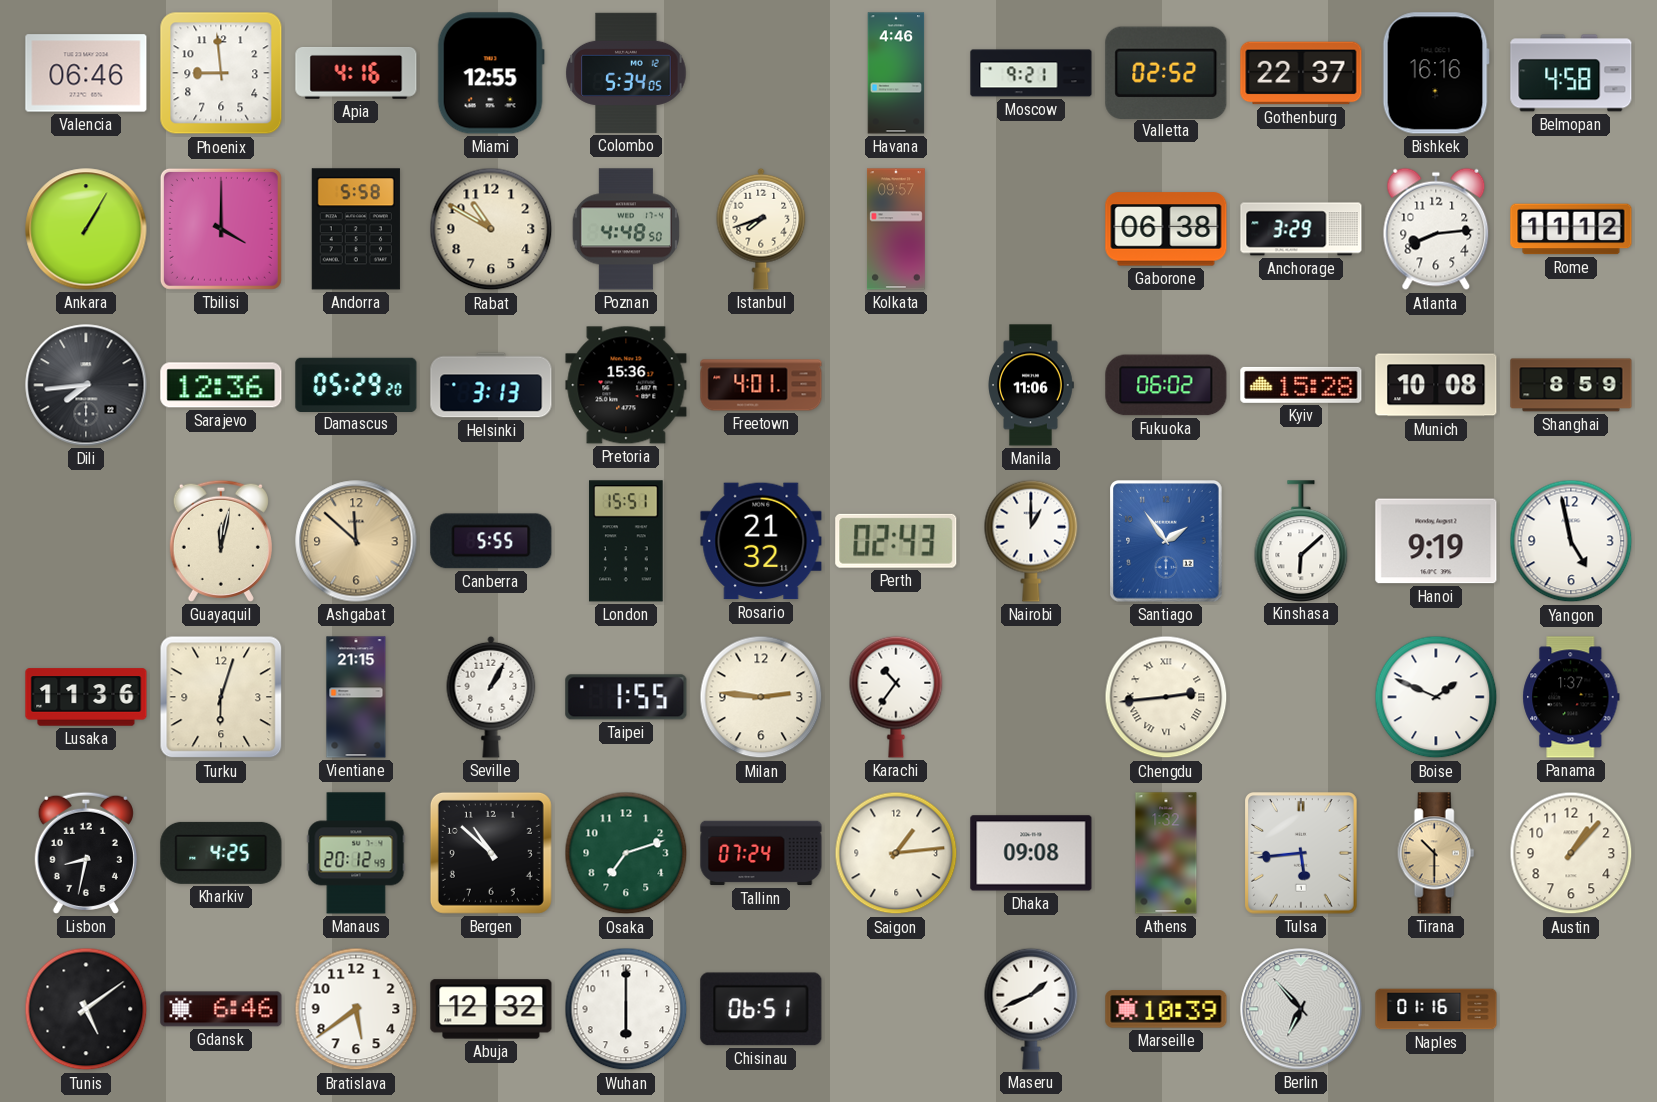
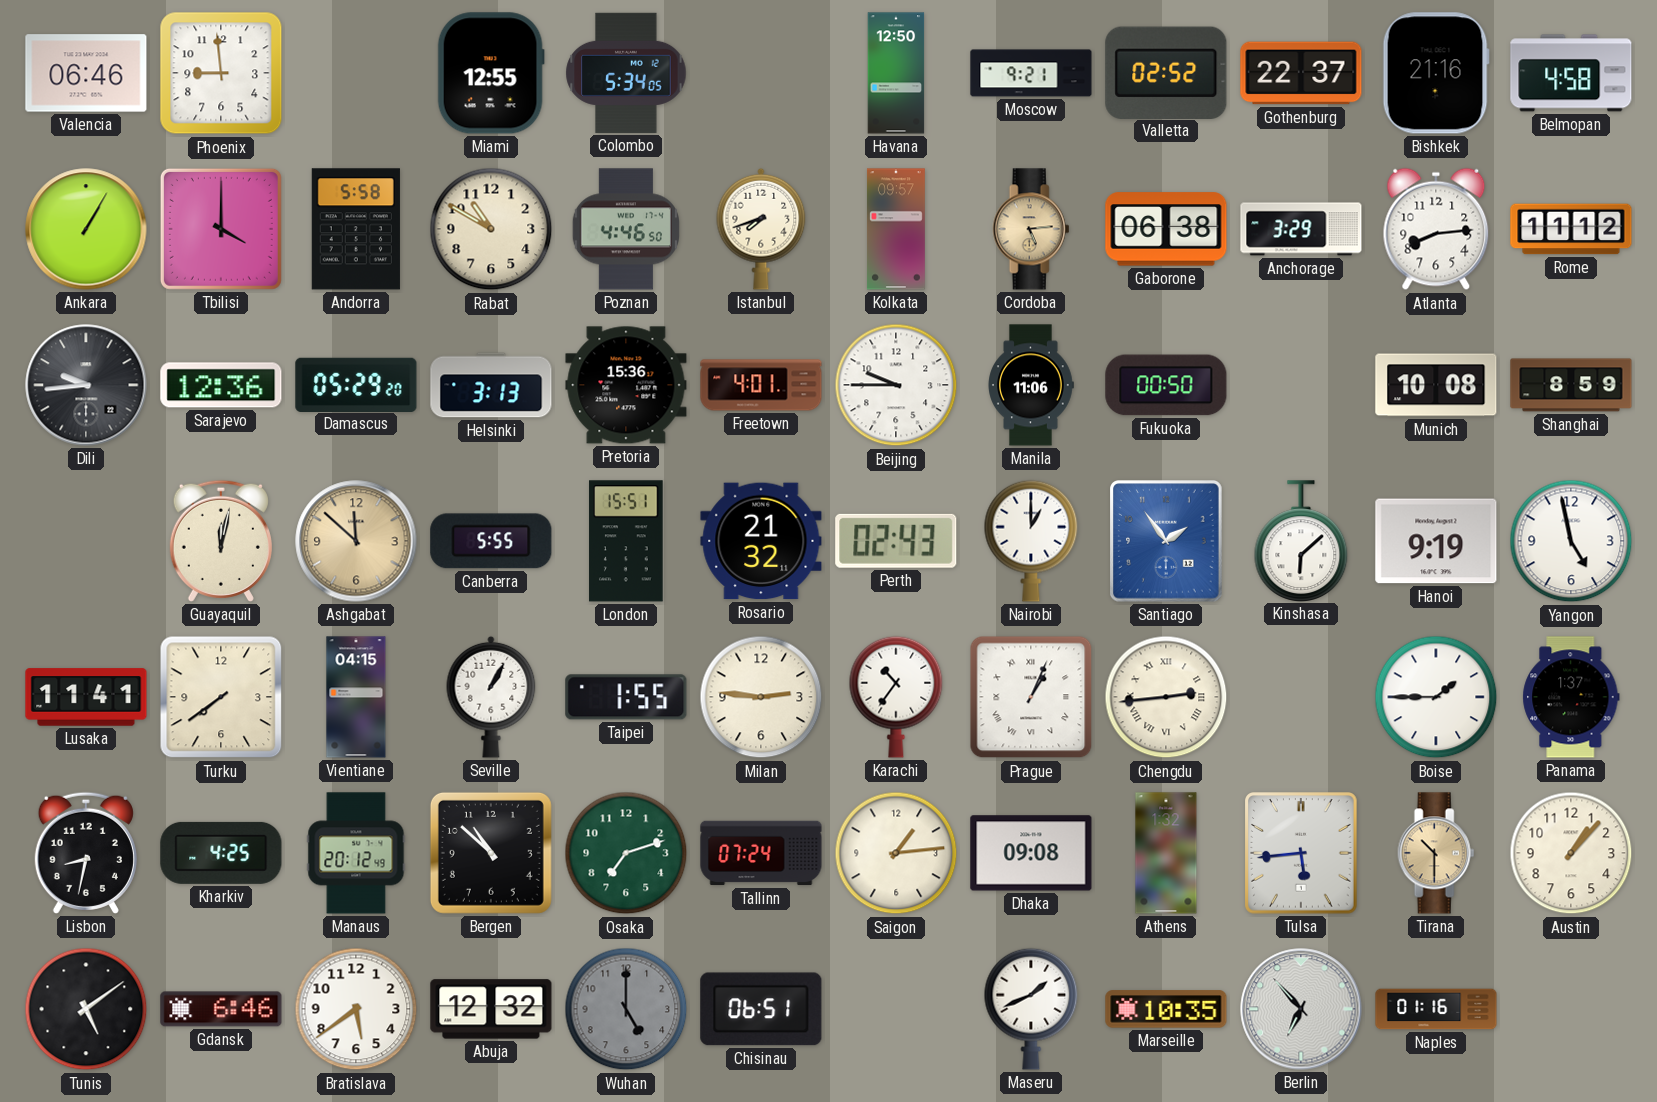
Apia: 4:16 -> none (356, 73)
Havana: 4:46 -> 12:50 (896, 73)
Bishkek: 16:16 -> 21:16 (1436, 73)
Poznan: 4:48 -> 4:46 (626, 229)
Cordoba: none -> 5:14 (1031, 229)
Dili: 7:44 -> 9:44 (86, 385)
Beijing: none -> 9:45 (896, 385)
Fukuoka: 06:02 -> 00:50 (1166, 385)
Kyiv: 15:28 -> none (1301, 385)
Lusaka: 11:36 -> 11:41 (86, 697)
Turku: 6:03 -> 7:39 (221, 697)
Vientiane: 21:15 -> 04:15 (356, 697)
Prague: none -> 1:04 (1031, 697)
Boise: 1:49 -> 1:45 (1436, 697)
Wuhan: 6:00 -> 5:00 (626, 1009)
Wuhan dial: white -> grey (626, 1009)
Marseille: 10:39 -> 10:35 (1166, 1009)
